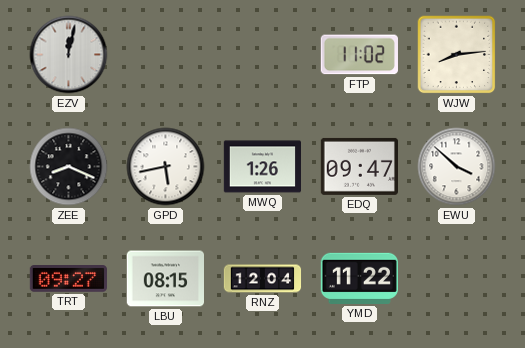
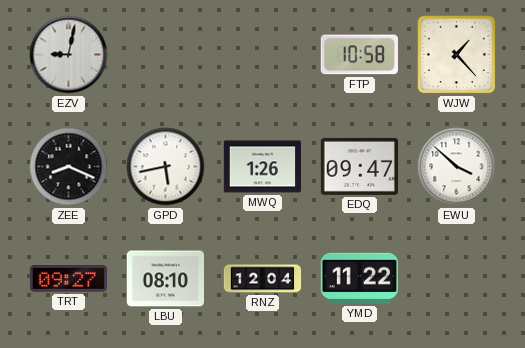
EZV: 12:02 -> 9:02 (69, 55)
FTP: 11:02 -> 10:58 (359, 55)
WJW: 8:14 -> 1:23 (457, 55)
LBU: 08:15 -> 08:10 (165, 279)
